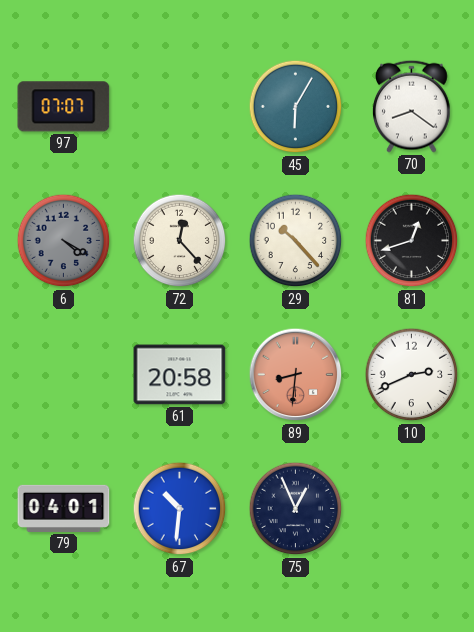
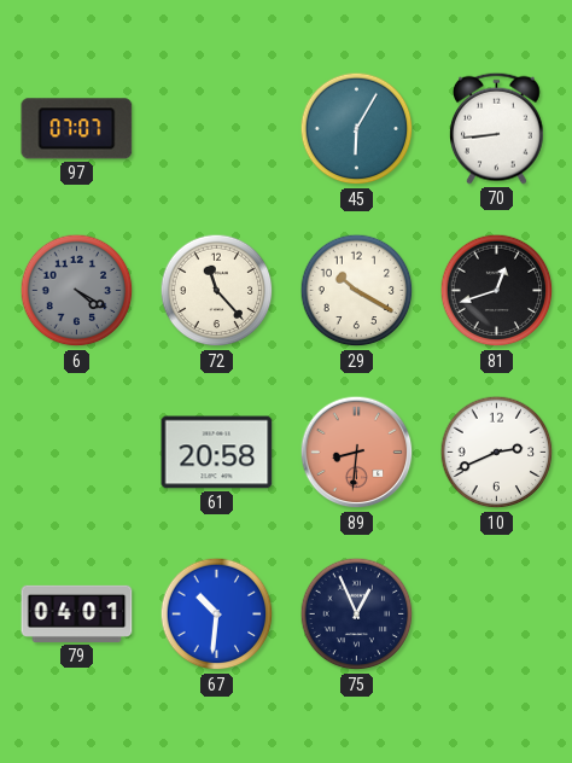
70: 8:21 -> 8:44 (497, 128)
72: 12:23 -> 11:23 (217, 291)
29: 10:23 -> 10:20 (357, 291)
